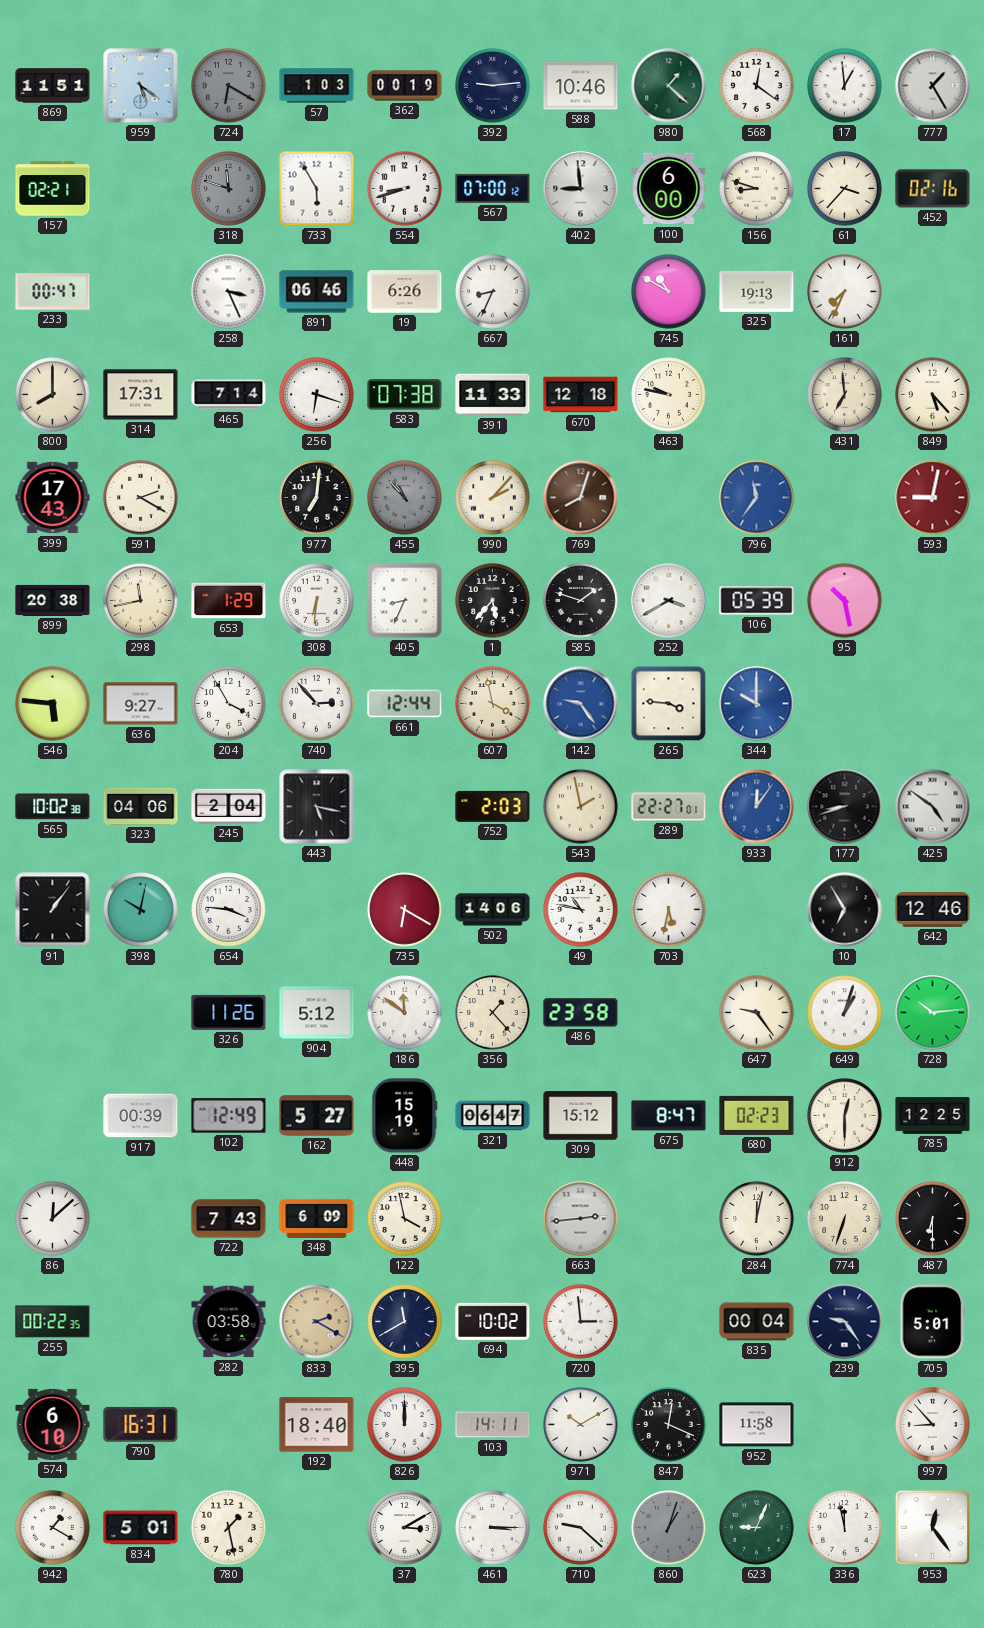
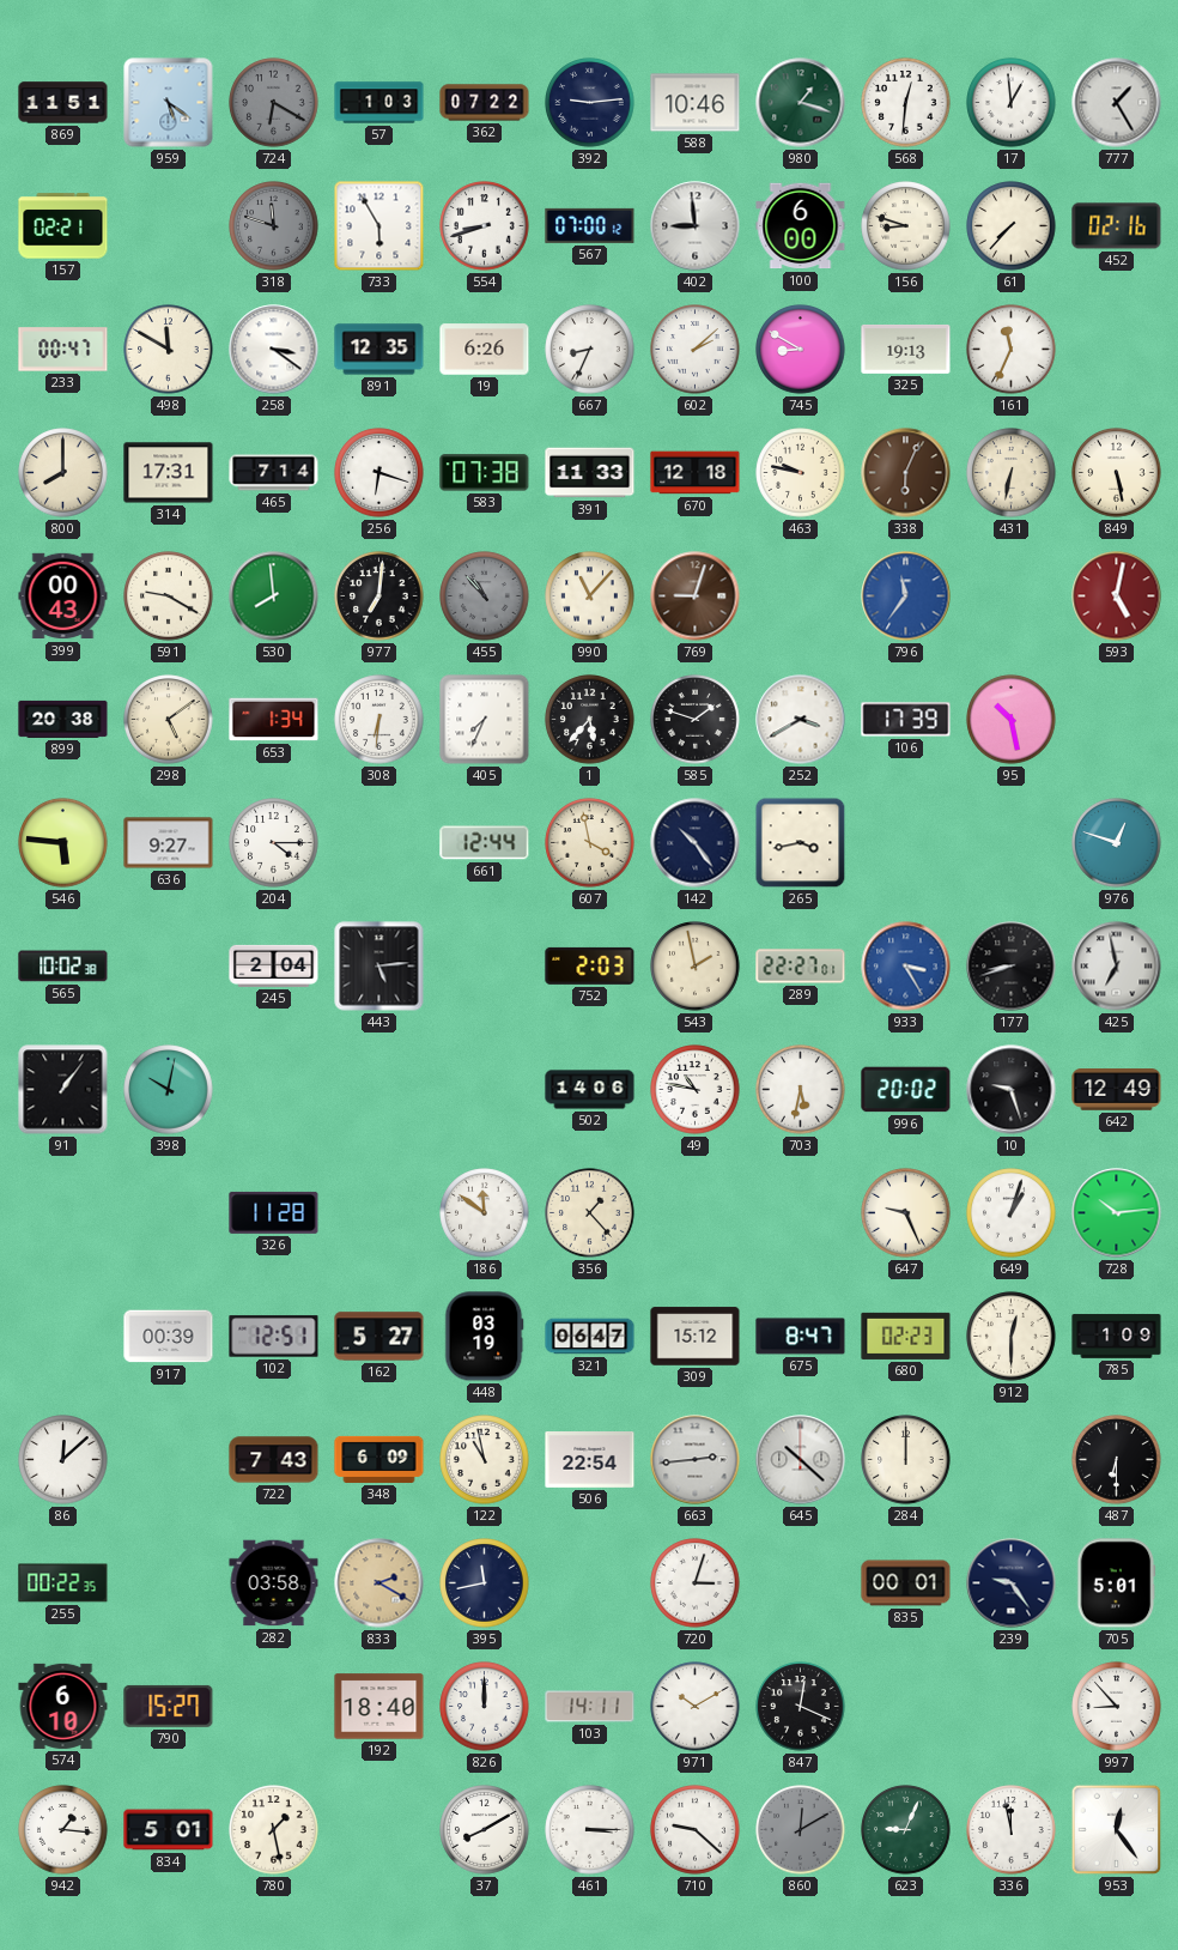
362: 00:19 -> 07:22 (485, 103)
980: 1:22 -> 1:18 (801, 103)
568: 12:21 -> 12:31 (906, 103)
61: 3:37 -> 7:37 (1012, 226)
498: none -> 11:50 (169, 350)
258: 3:26 -> 3:21 (274, 350)
891: 06:46 -> 12:35 (379, 350)
602: none -> 2:08 (696, 350)
745: 10:50 -> 8:50 (801, 350)
161: 7:34 -> 11:34 (1012, 350)
338: none -> 6:04 (906, 473)
431: 6:59 -> 6:32 (1012, 473)
849: 5:23 -> 5:28 (1117, 473)
399: 17:43 -> 00:43 (63, 596)
591: 2:20 -> 9:20 (169, 596)
530: none -> 7:59 (274, 596)
990: 2:07 -> 11:07 (590, 596)
769: 8:03 -> 9:03 (696, 596)
593: 9:02 -> 5:02 (1117, 596)
298: 11:43 -> 5:09 (169, 720)
653: 1:29 -> 1:34 (274, 720)
405: 8:34 -> 7:34 (485, 720)
106: 05:39 -> 17:39 (906, 720)
204: 3:55 -> 4:15 (274, 843)
740: 2:53 -> none (317, 704)
142: 9:24 -> 10:24 (696, 843)
142 dial: blue -> navy (696, 843)
265: 3:46 -> 3:43 (801, 843)
344: 10:00 -> none (757, 704)
976: none -> 12:48 (1117, 843)
323: 04:06 -> none (141, 806)
443: 5:17 -> 5:14 (379, 967)
933: 12:06 -> 3:25 (906, 967)
425: 4:51 -> 6:58 (1117, 967)
654: 3:46 -> none (229, 910)
735: 6:20 -> none (405, 910)
996: none -> 20:02 (906, 1090)
10: 6:55 -> 9:27 (1012, 1090)
642: 12:46 -> 12:49 (1117, 1090)
326: 11:26 -> 11:28 (274, 1212)
904: 5:12 -> none (317, 1013)
486: 23:58 -> none (581, 1013)
647: 9:24 -> 9:26 (906, 1213)
102: 12:49 -> 12:51 (274, 1337)
448: 15:19 -> 03:19 (485, 1337)
785: 12:25 -> 1:09 (1117, 1337)
122: 3:58 -> 10:58 (485, 1460)
506: none -> 22:54 (590, 1460)
645: none -> 10:22 (801, 1460)
284: 12:02 -> 12:00 (906, 1460)
774: 6:33 -> none (845, 1219)
395: 11:40 -> 11:43 (485, 1583)
694: 10:02 -> none (493, 1321)
720: 2:59 -> 3:03 (696, 1583)
835: 00:04 -> 00:01 (906, 1583)
790: 16:31 -> 15:27 (169, 1706)
952: 11:58 -> none (757, 1425)
942: 1:20 -> 1:16 (63, 1830)
37: 3:10 -> 8:10 (485, 1830)
860: 1:03 -> 12:10 (801, 1830)
